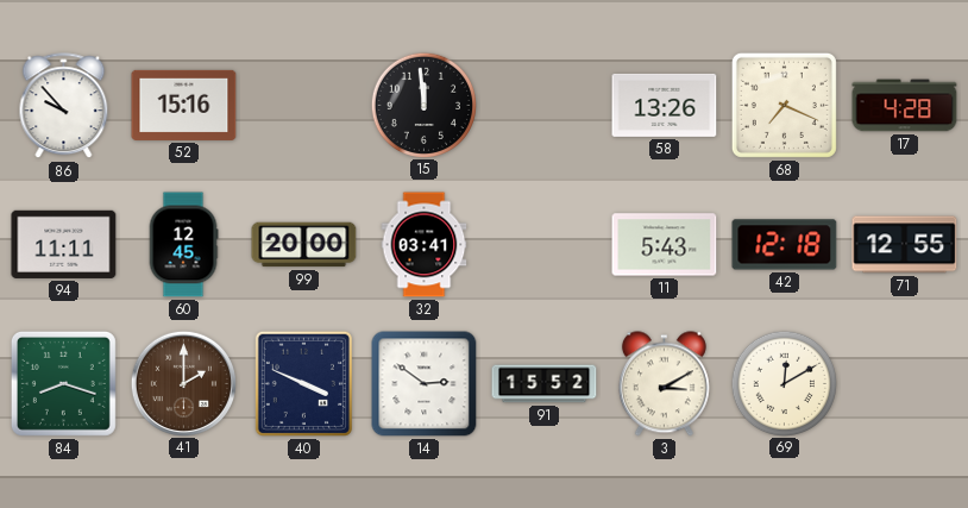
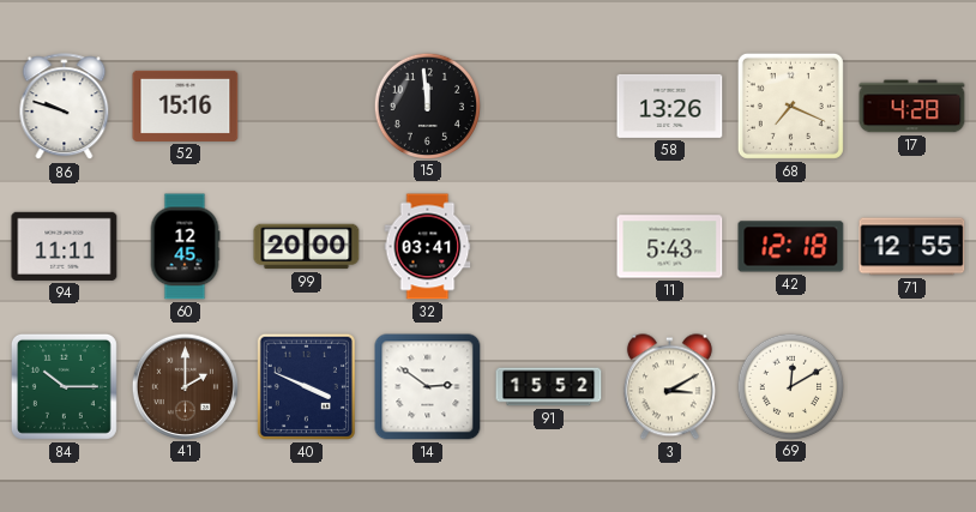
86: 9:53 -> 9:48 (65, 107)
84: 8:18 -> 10:15 (64, 386)
